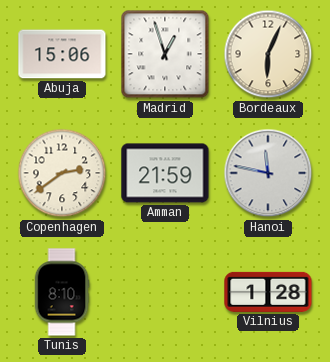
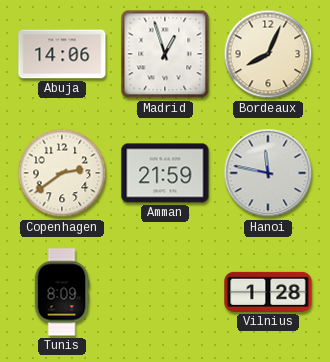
Abuja: 15:06 -> 14:06 (62, 54)
Bordeaux: 6:04 -> 8:04 (268, 54)
Tunis: 8:10 -> 8:09 (62, 292)
